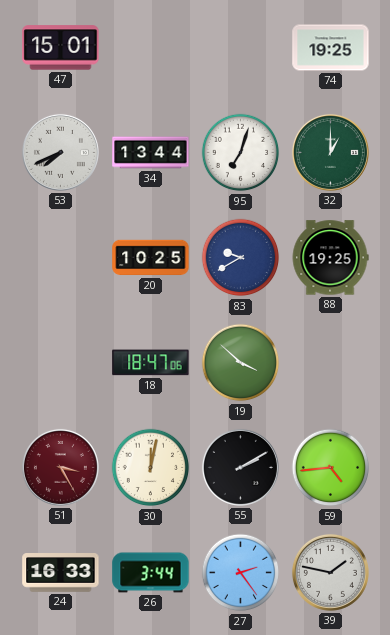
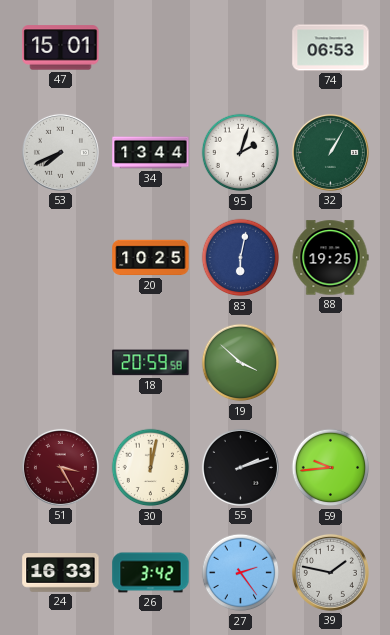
74: 19:25 -> 06:53 (331, 48)
95: 7:03 -> 2:03 (241, 153)
32: 1:00 -> 1:05 (330, 152)
83: 9:40 -> 6:02 (241, 258)
18: 18:47 -> 20:59 (151, 363)
55: 2:10 -> 2:12 (240, 467)
59: 4:44 -> 9:44 (331, 468)
26: 3:44 -> 3:42 (151, 573)
